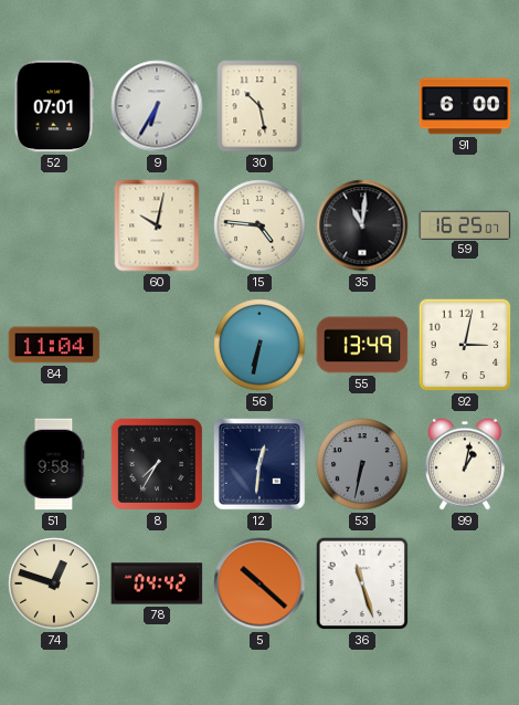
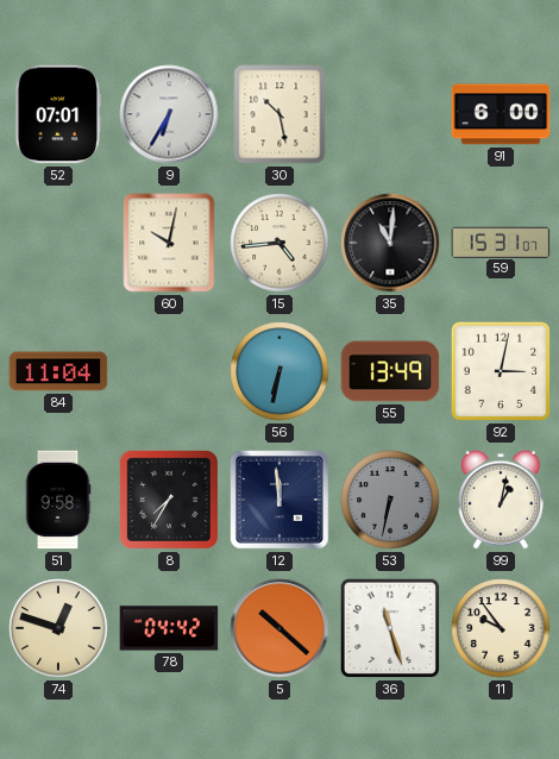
15: 4:46 -> 4:44 (279, 243)
59: 16:25 -> 15:31 (501, 241)
12: 12:31 -> 11:59 (279, 500)
11: none -> 9:54 (501, 628)
